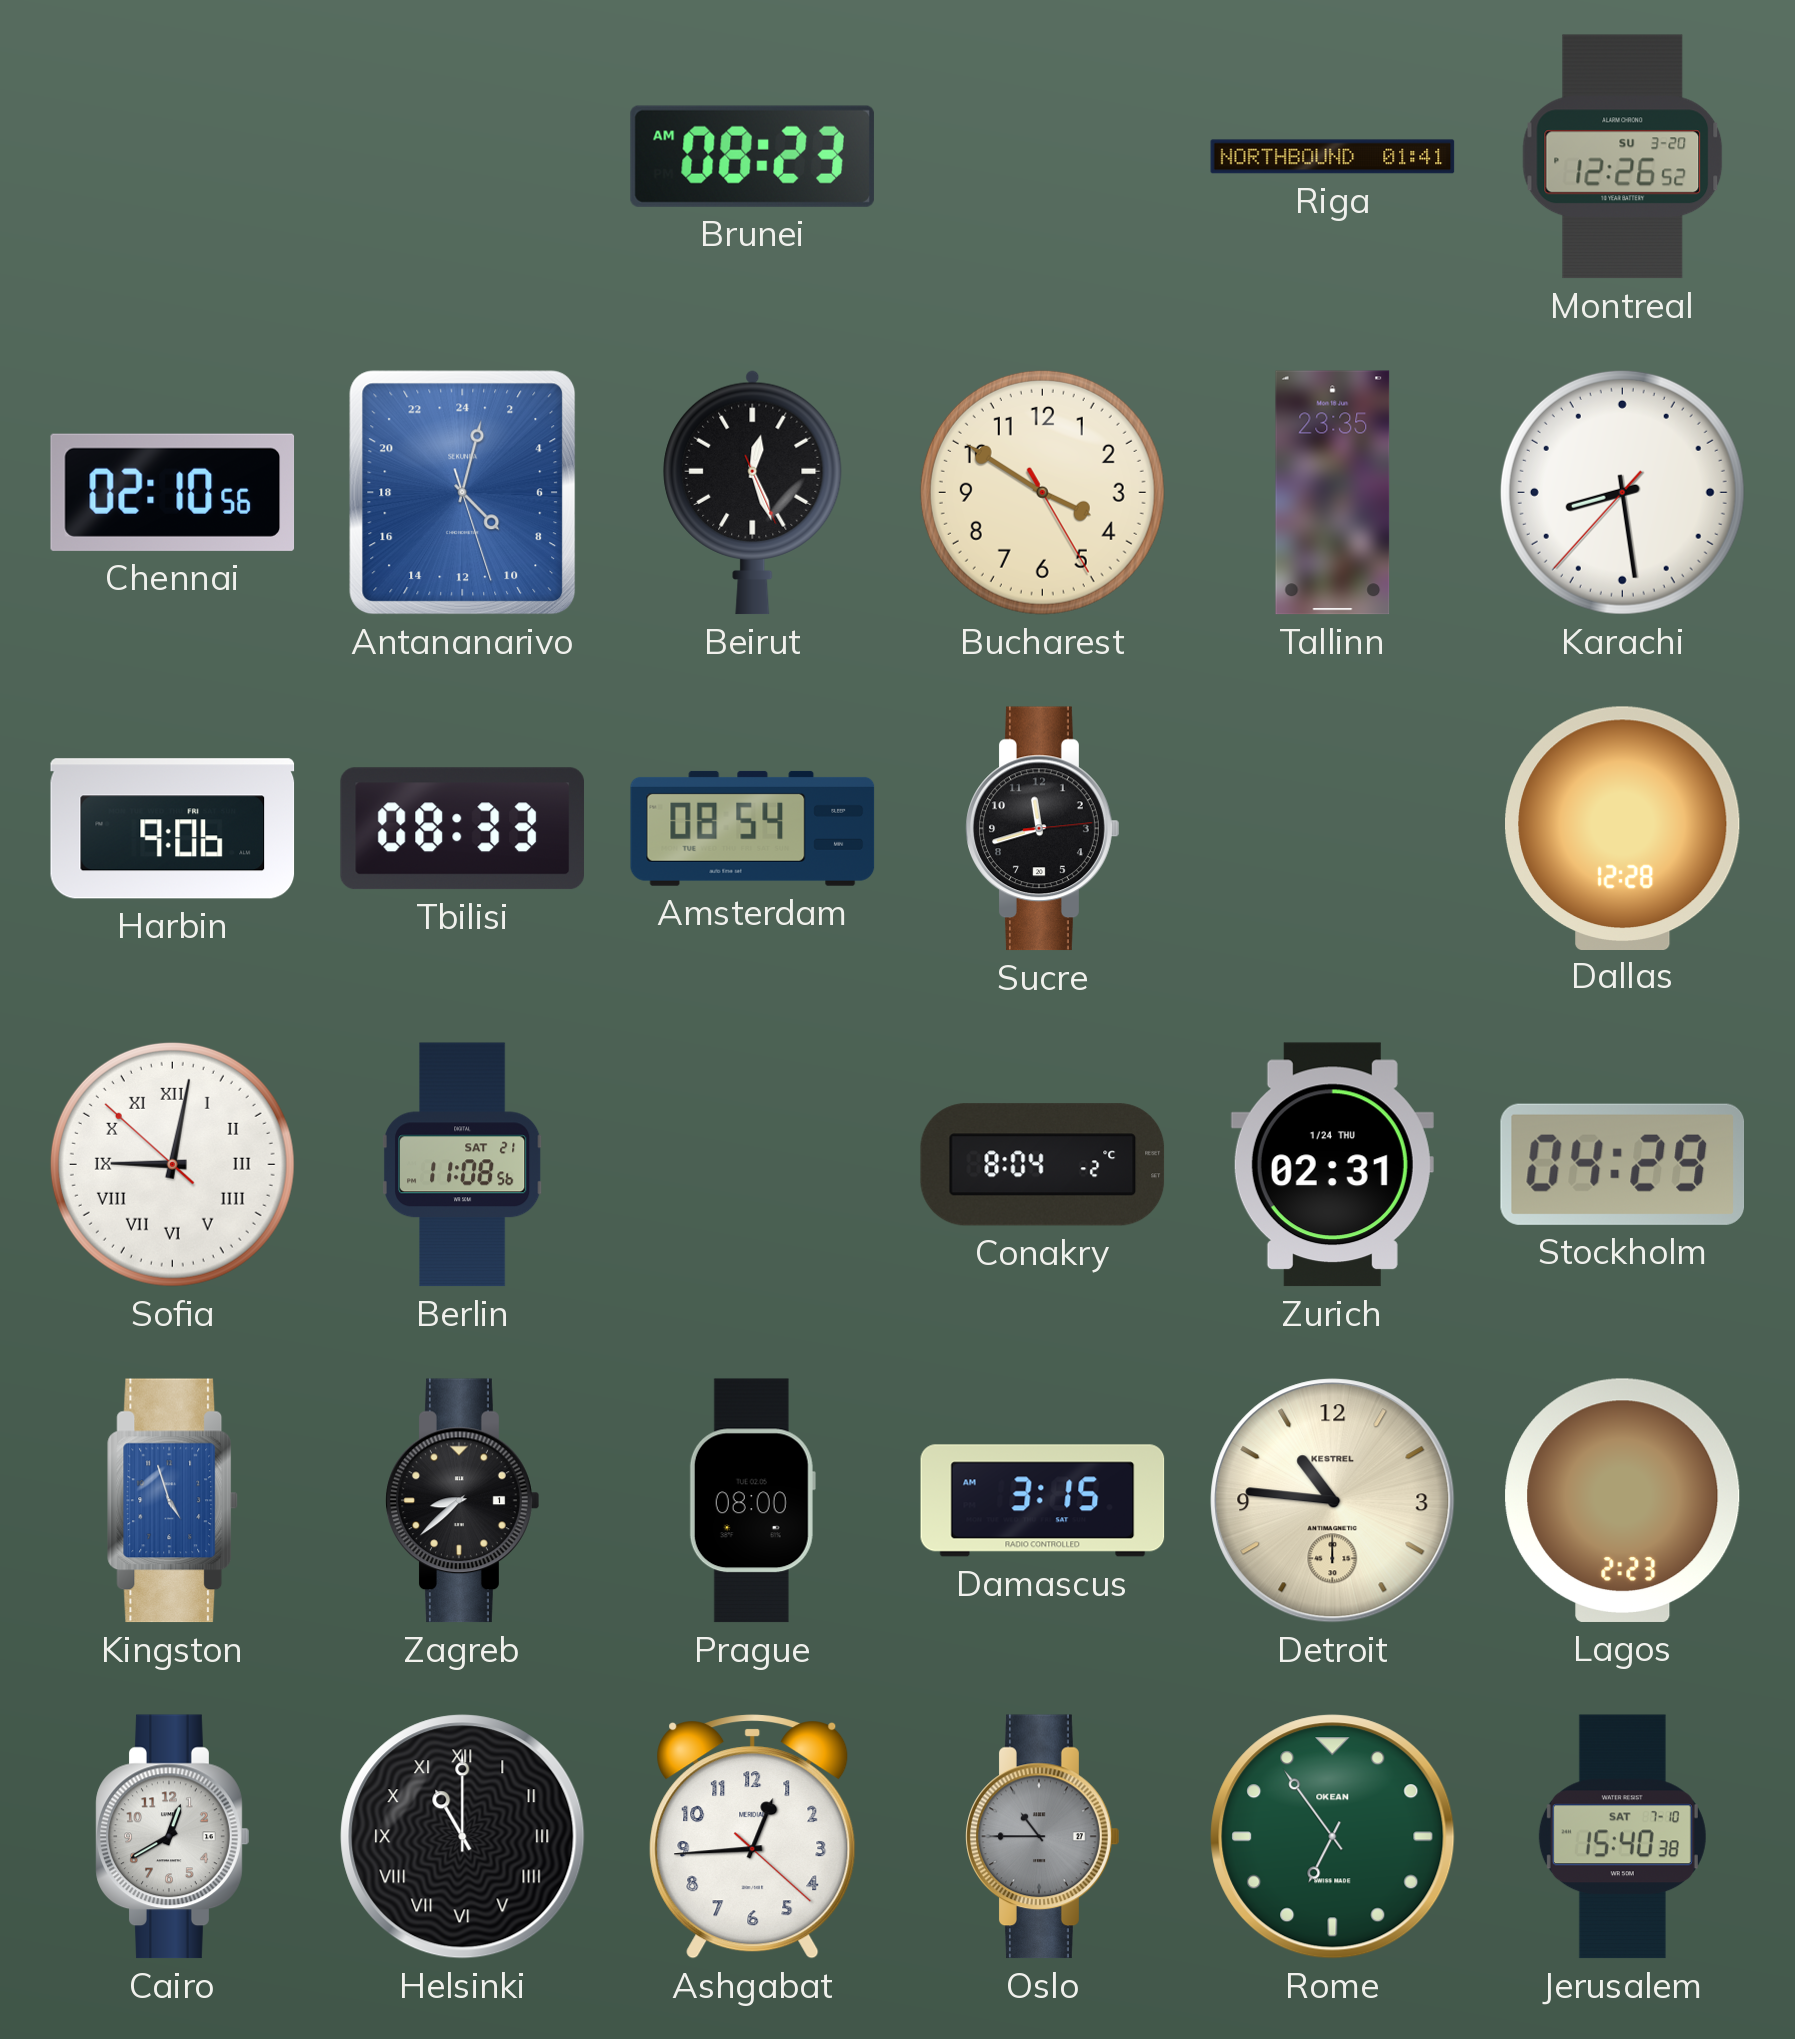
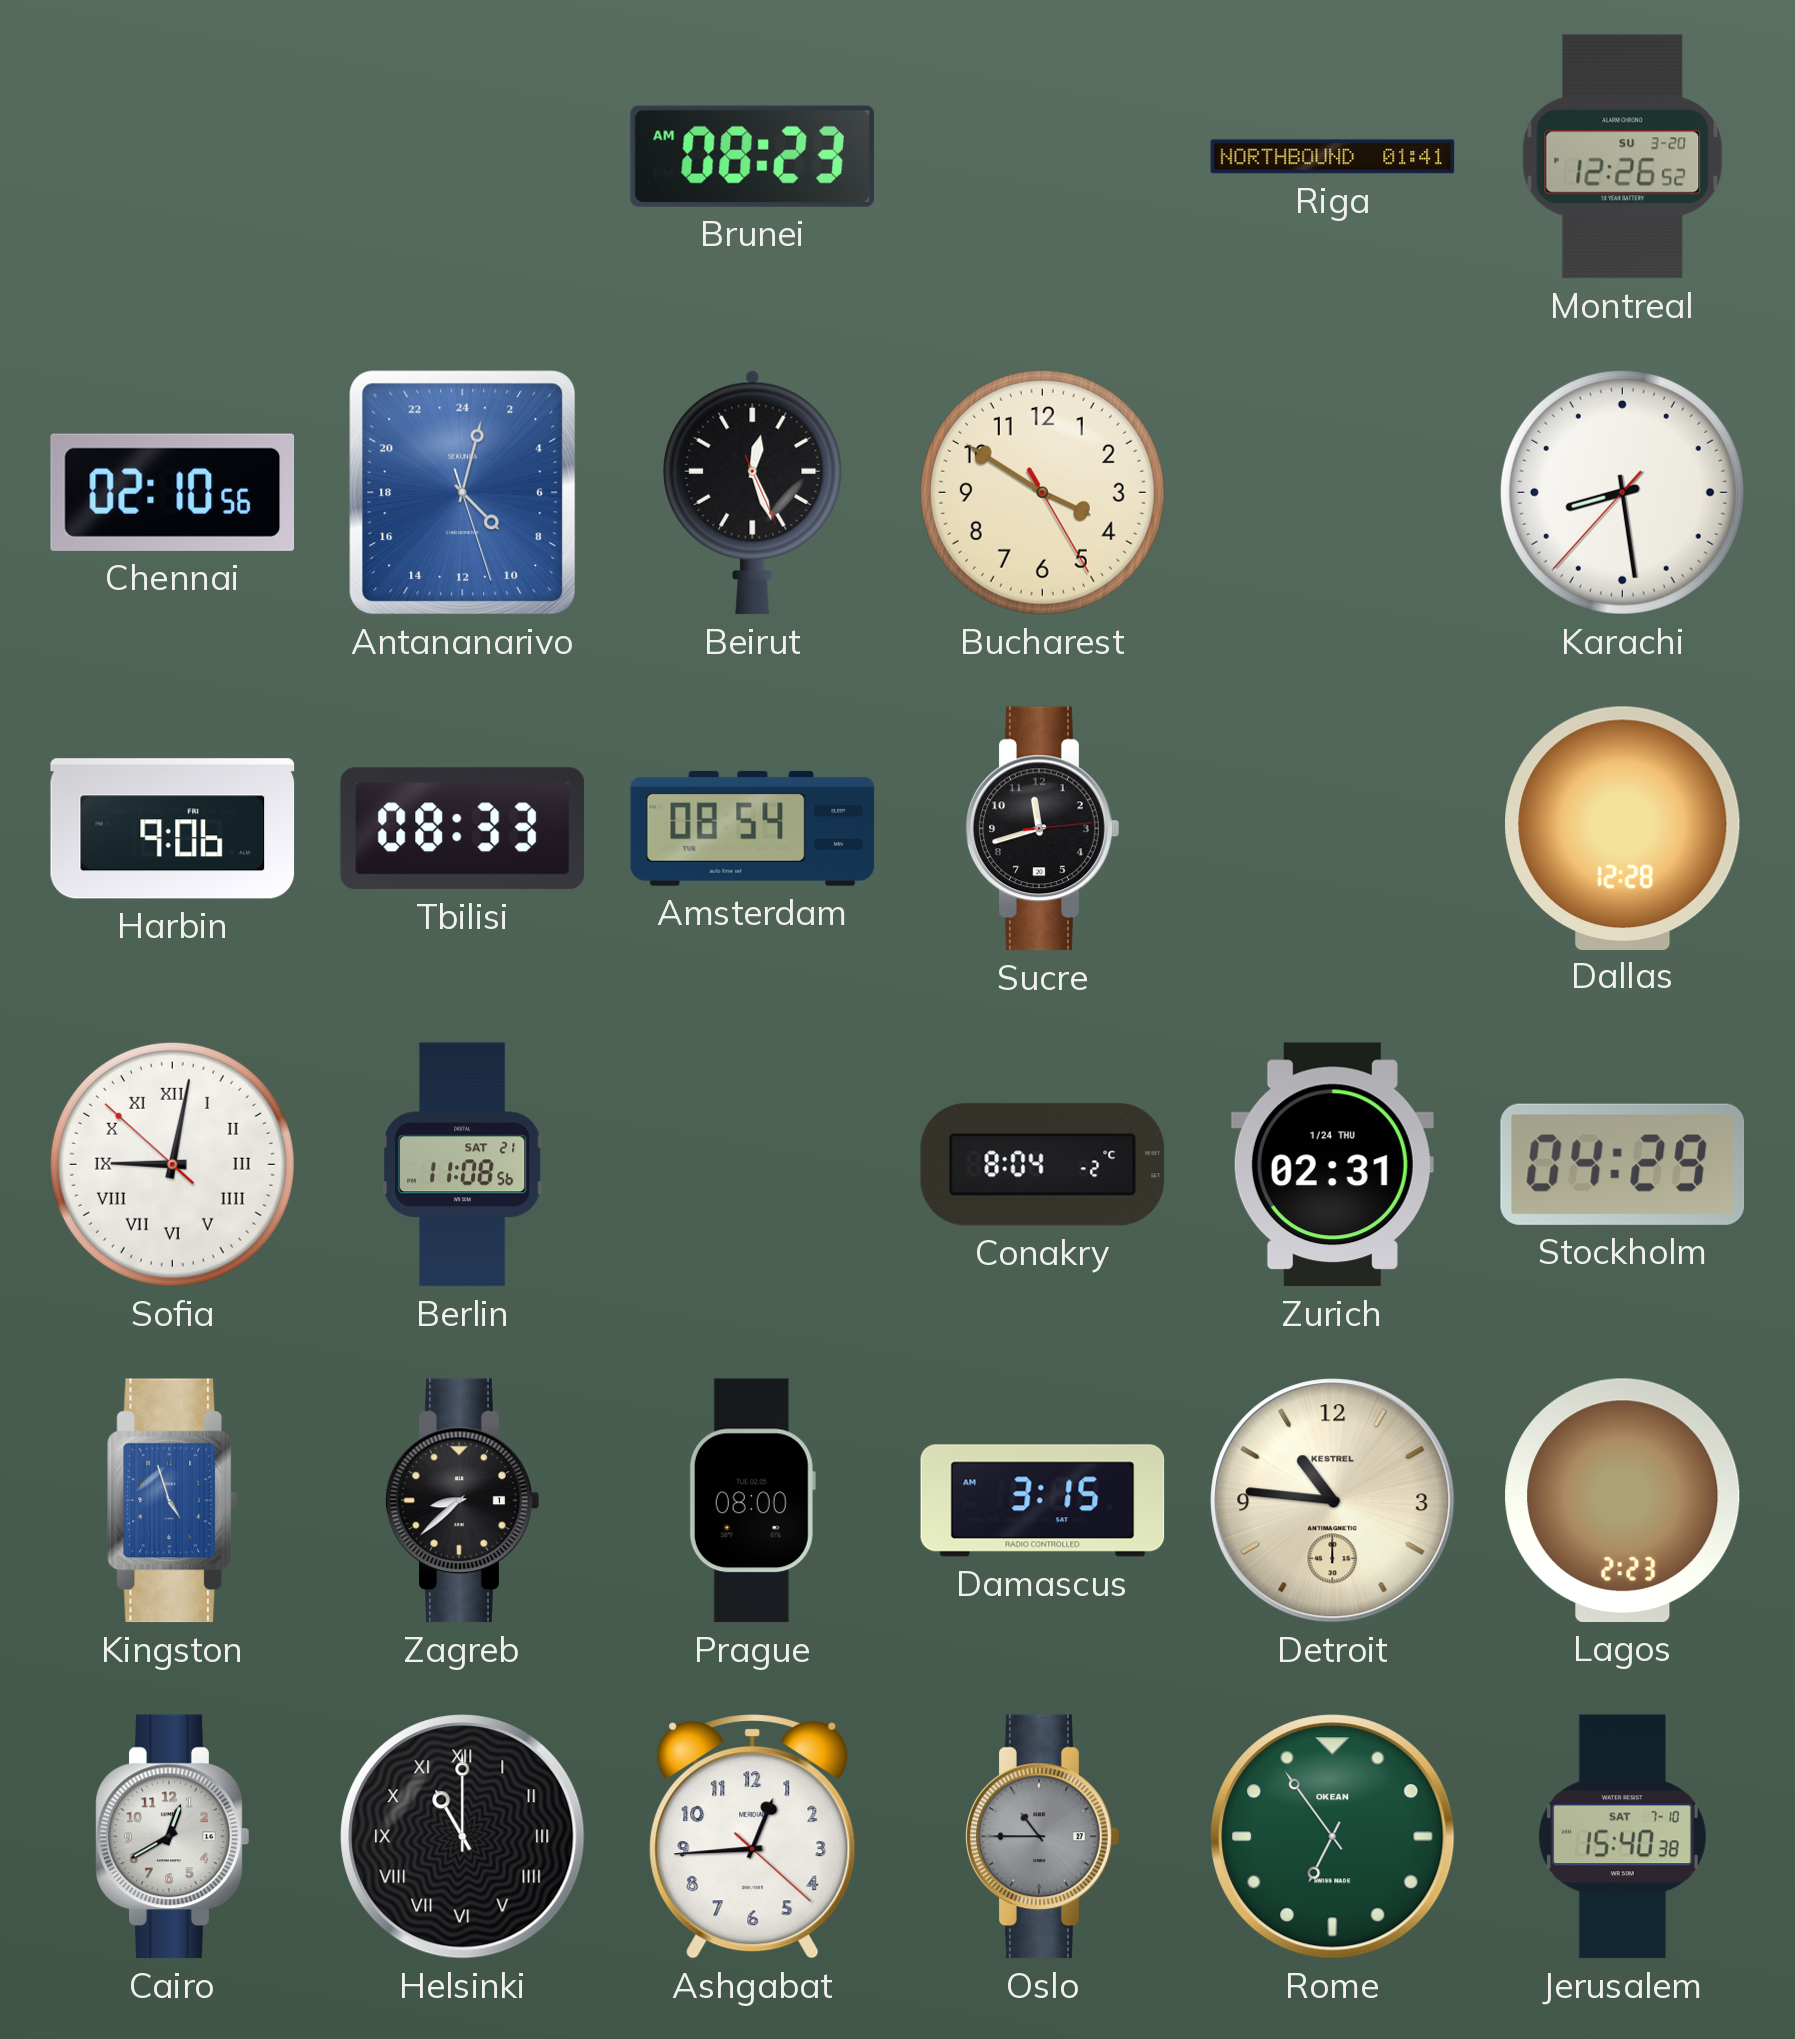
Tallinn: 23:35 -> none (1333, 493)
